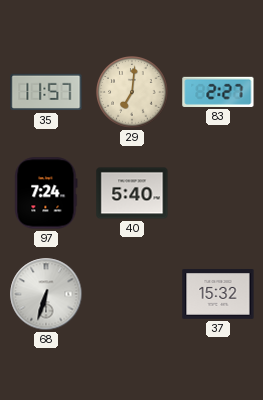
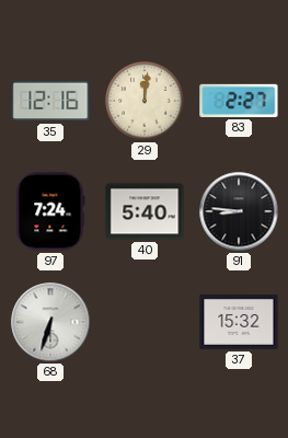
35: 11:57 -> 12:16 (50, 101)
29: 7:01 -> 12:01 (145, 101)
91: none -> 8:46 (239, 211)
